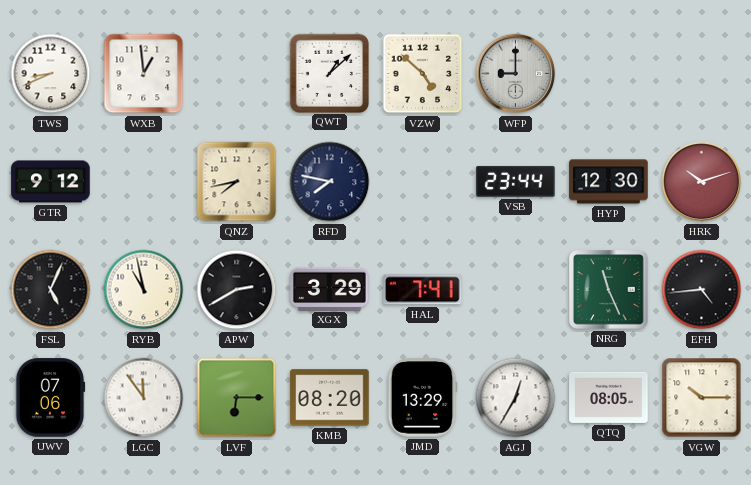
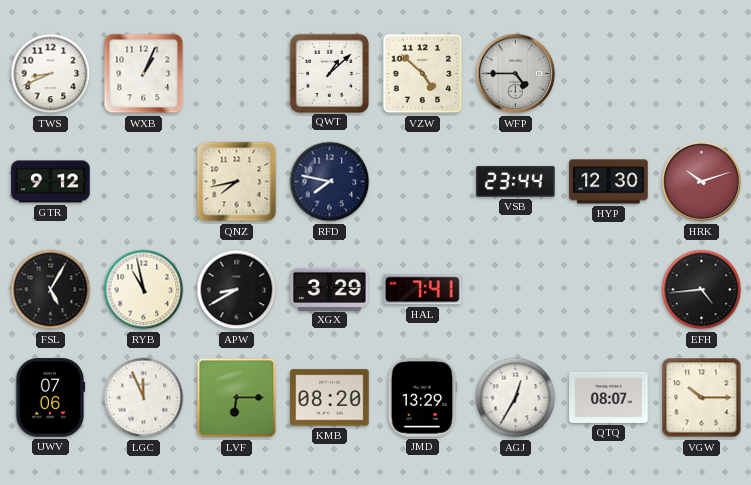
WXB: 12:59 -> 1:04 (144, 74)
WFP: 9:00 -> 4:45 (516, 74)
FSL: 5:04 -> 5:05 (51, 290)
APW: 2:40 -> 8:40 (237, 290)
NRG: 11:26 -> none (609, 290)
LGC: 11:54 -> 11:56 (144, 398)
QTQ: 08:05 -> 08:07 (609, 397)
